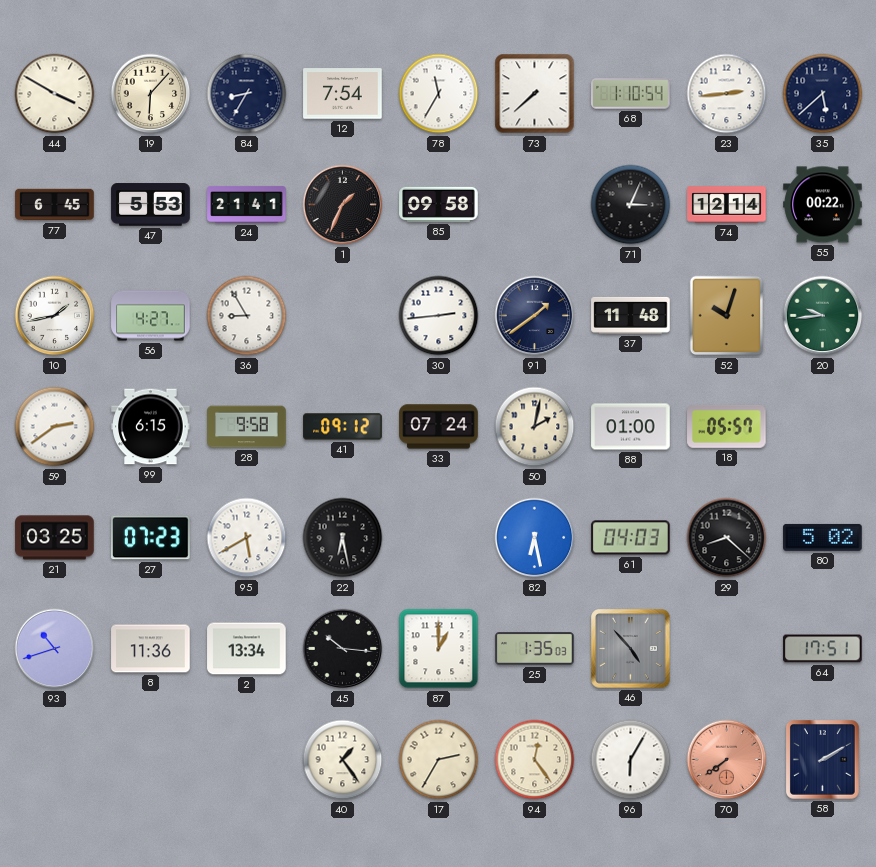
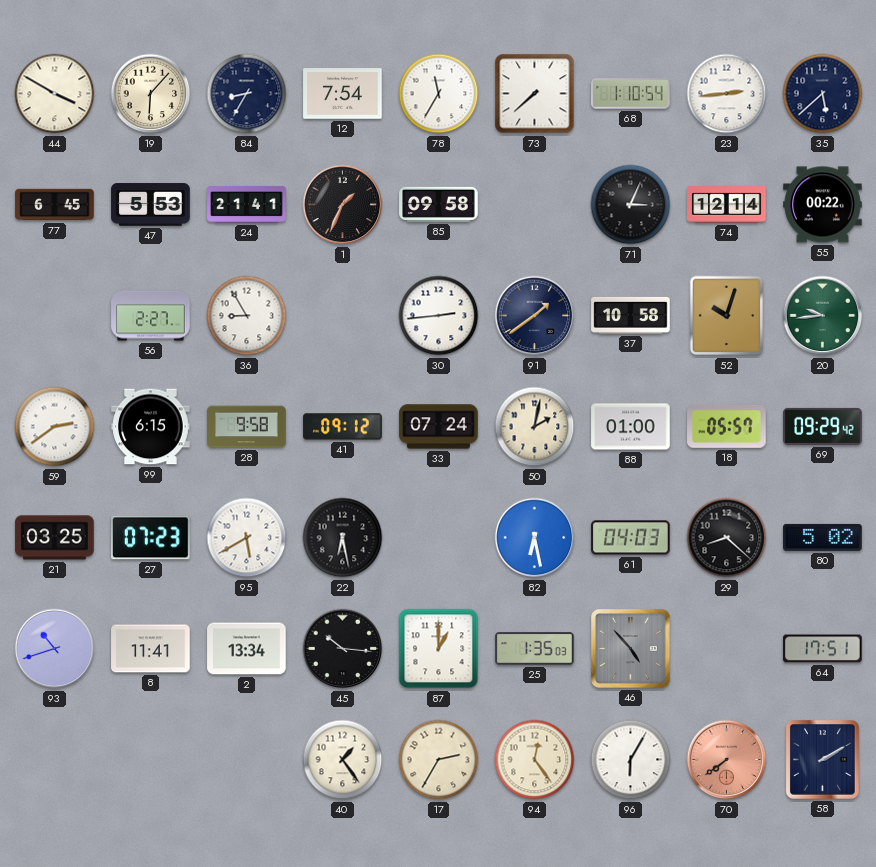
10: 1:43 -> none (55, 316)
56: 4:27 -> 2:27 (151, 316)
37: 11:48 -> 10:58 (631, 315)
69: none -> 09:29 (823, 426)
8: 11:36 -> 11:41 (151, 649)
